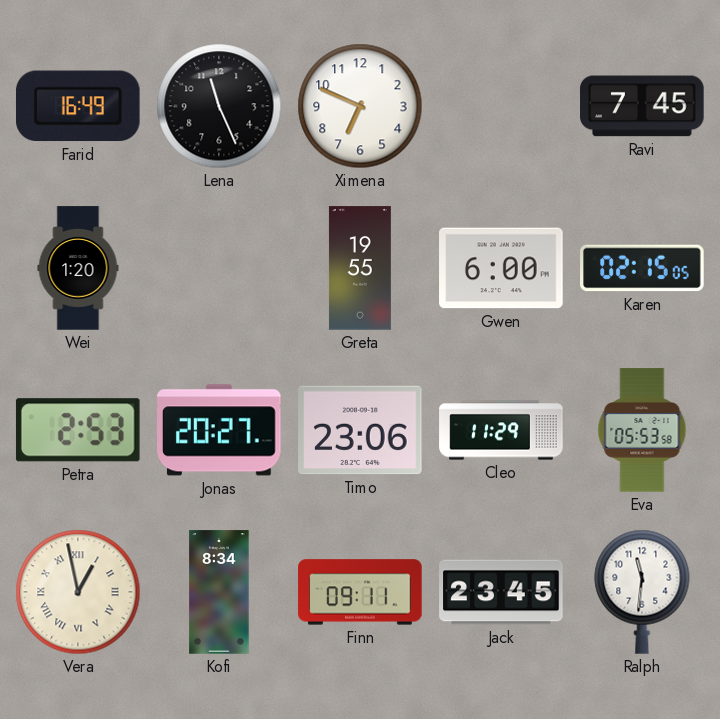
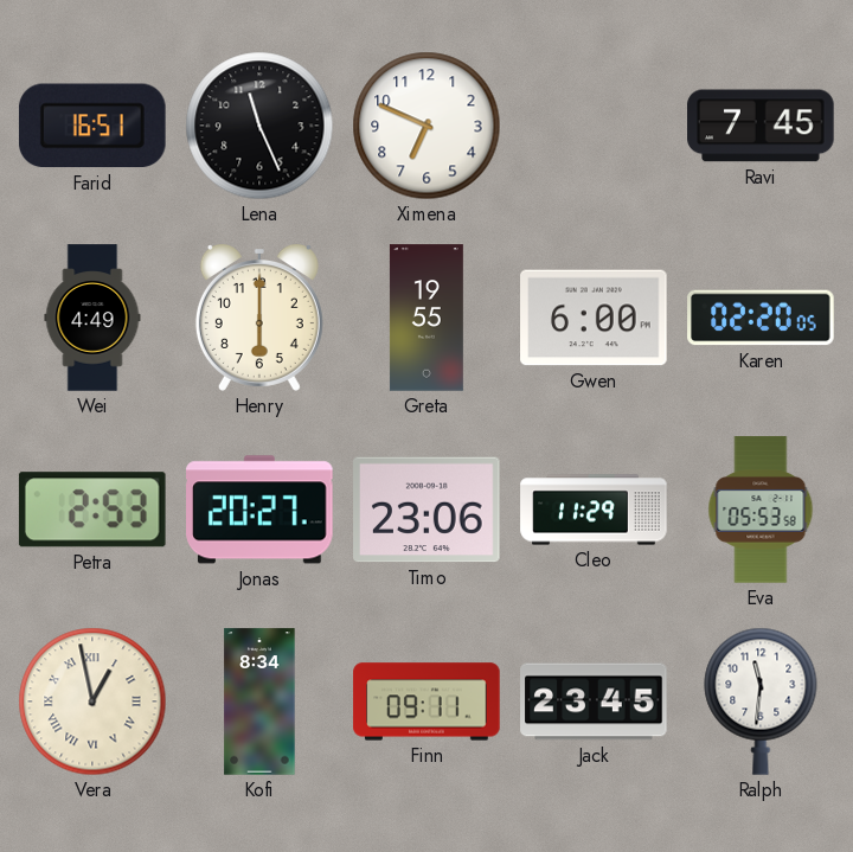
Farid: 16:49 -> 16:51 (92, 126)
Wei: 1:20 -> 4:49 (92, 318)
Henry: none -> 6:00 (259, 318)
Karen: 02:15 -> 02:20 (761, 318)
